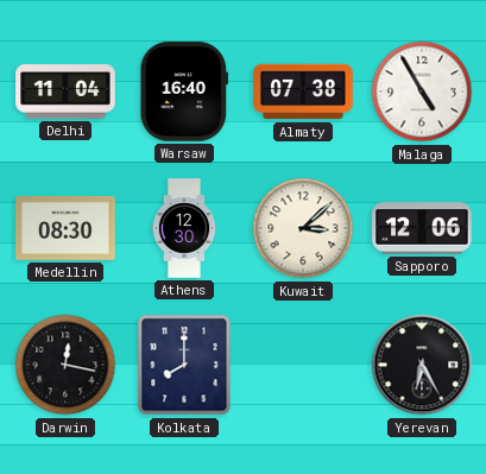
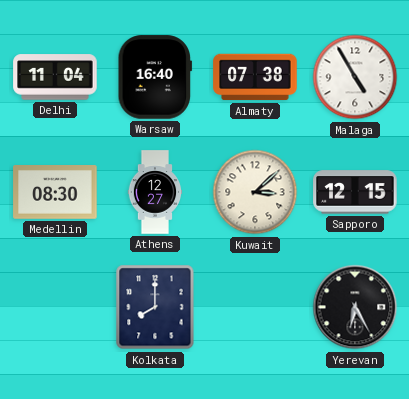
Athens: 12:30 -> 12:27 (155, 192)
Sapporo: 12:06 -> 12:15 (355, 192)
Darwin: 12:17 -> none (65, 365)
